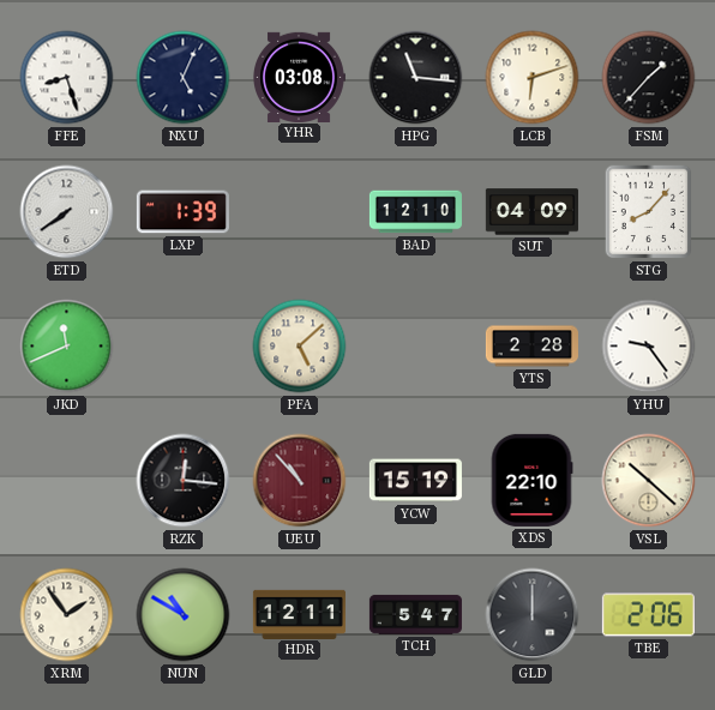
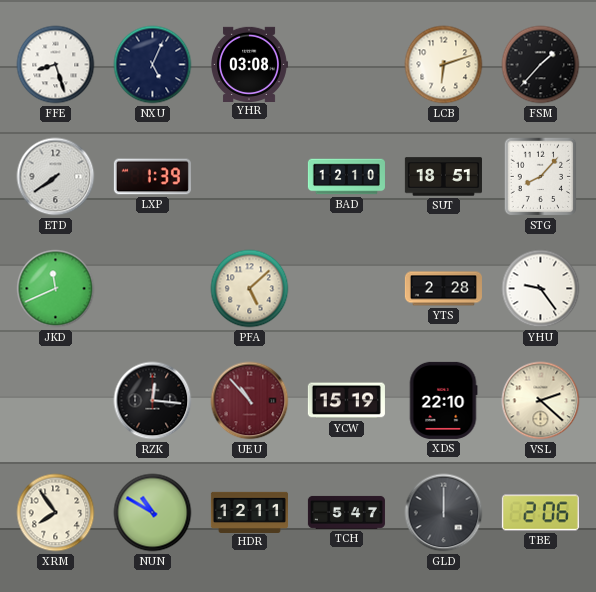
HPG: 11:16 -> none (416, 78)
SUT: 04:09 -> 18:51 (443, 177)
VSL: 10:22 -> 2:22 (541, 401)
XRM: 1:54 -> 7:54 (56, 513)
